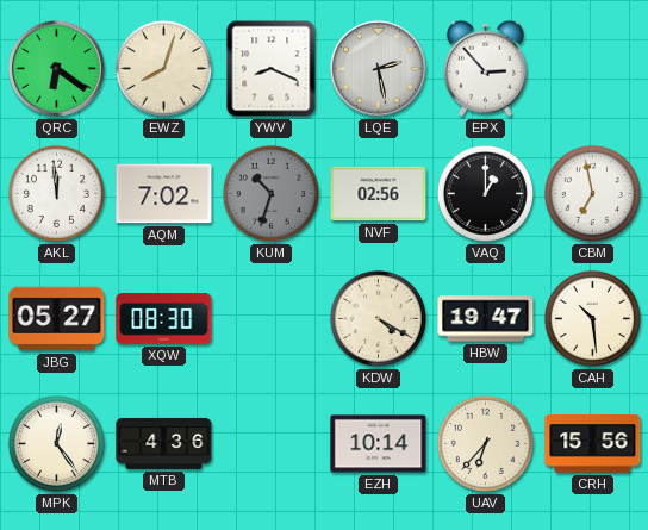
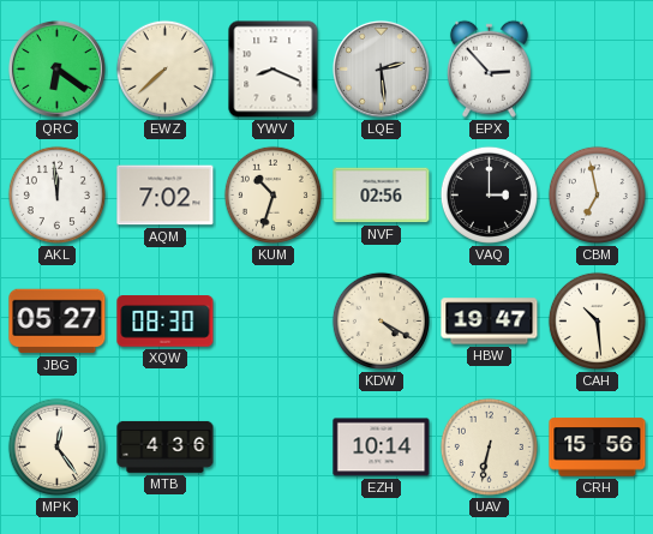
EWZ: 8:03 -> 7:38 (164, 68)
LQE: 2:28 -> 2:29 (381, 68)
KUM dial: grey -> cream (272, 194)
VAQ: 1:00 -> 3:00 (489, 194)
UAV: 6:37 -> 6:32 (489, 446)
